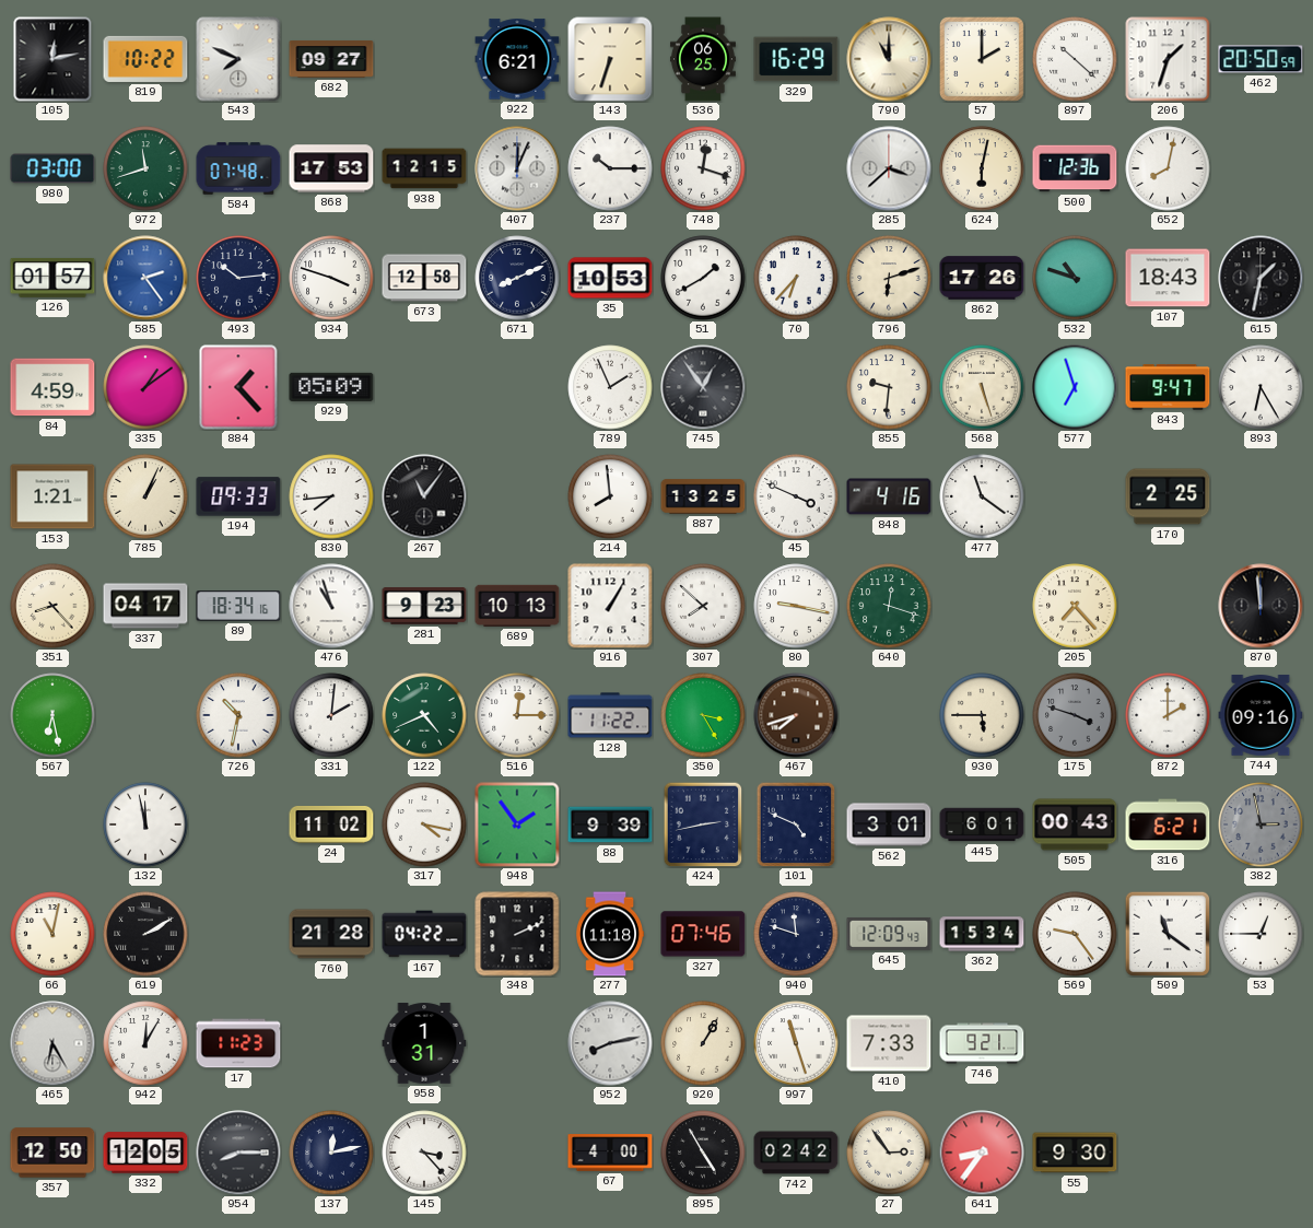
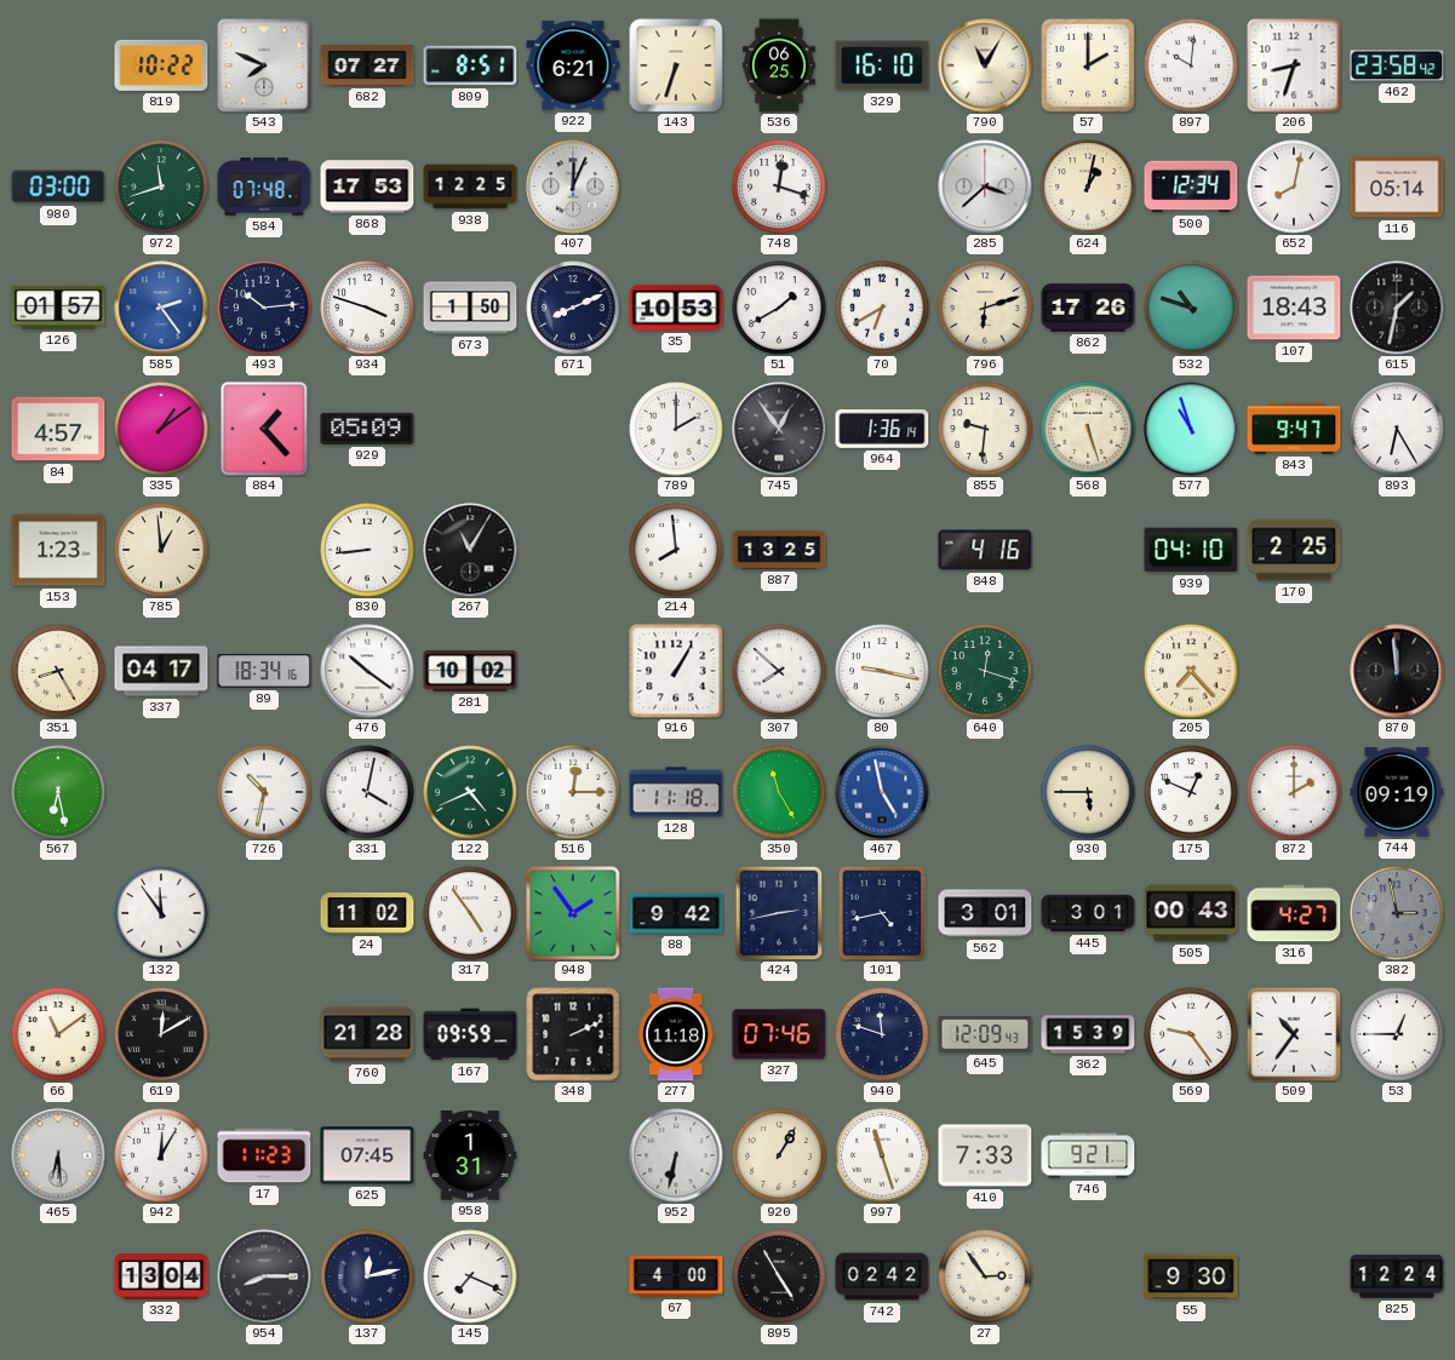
105: 12:13 -> none (52, 59)
682: 09:27 -> 07:27 (367, 65)
809: none -> 8:51 (470, 65)
329: 16:29 -> 16:10 (882, 65)
790: 11:00 -> 11:05 (985, 65)
897: 10:22 -> 10:01 (1191, 65)
206: 1:33 -> 8:33 (1294, 65)
462: 20:50 -> 23:58 (1397, 65)
938: 12:15 -> 12:25 (470, 187)
237: 10:15 -> none (610, 168)
624: 6:02 -> 1:02 (1088, 187)
500: 12:36 -> 12:34 (1191, 187)
116: none -> 05:14 (1397, 187)
673: 12:58 -> 1:50 (470, 308)
70: 6:37 -> 6:40 (882, 308)
84: 4:59 -> 4:57 (58, 429)
789: 1:56 -> 2:00 (676, 429)
964: none -> 1:36 (882, 430)
577: 6:57 -> 10:57 (1191, 429)
153: 1:21 -> 1:23 (58, 550)
785: 1:04 -> 12:59 (161, 550)
194: 09:33 -> none (238, 496)
830: 7:44 -> 8:44 (367, 550)
267: 11:06 -> 11:05 (470, 550)
45: 3:49 -> none (796, 496)
477: 11:21 -> none (982, 496)
939: none -> 04:10 (1191, 550)
351: 8:23 -> 8:25 (58, 671)
476: 10:57 -> 10:21 (367, 671)
281: 9:23 -> 10:02 (470, 671)
689: 10:13 -> none (517, 606)
331: 2:01 -> 4:02 (367, 792)
128: 11:22 -> 11:18 (676, 792)
350: 3:25 -> 11:25 (779, 792)
467: 7:42 -> 4:58 (882, 792)
467 dial: brown -> blue (882, 792)
175: 3:48 -> 12:49 (1191, 792)
175 dial: grey -> white (1191, 792)
744: 09:16 -> 09:19 (1397, 792)
132: 11:58 -> 11:54 (161, 913)
317: 4:17 -> 4:54 (470, 913)
88: 9:39 -> 9:42 (676, 913)
101: 4:49 -> 4:43 (882, 913)
445: 6:01 -> 3:01 (1088, 913)
316: 6:21 -> 4:27 (1294, 913)
66: 11:02 -> 11:09 (58, 1034)
619: 2:10 -> 12:10 (161, 1034)
167: 04:22 -> 09:59 (470, 1034)
362: 15:34 -> 15:39 (1088, 1034)
509: 11:21 -> 10:36 (1294, 1034)
465: 6:25 -> 6:29 (58, 1155)
625: none -> 07:45 (367, 1155)
952: 8:13 -> 6:32 (676, 1155)
357: 12:50 -> none (52, 1153)
332: 12:05 -> 13:04 (161, 1276)
145: 3:23 -> 7:19 (470, 1276)
641: 8:36 -> none (982, 1153)
825: none -> 12:24 (1397, 1276)
